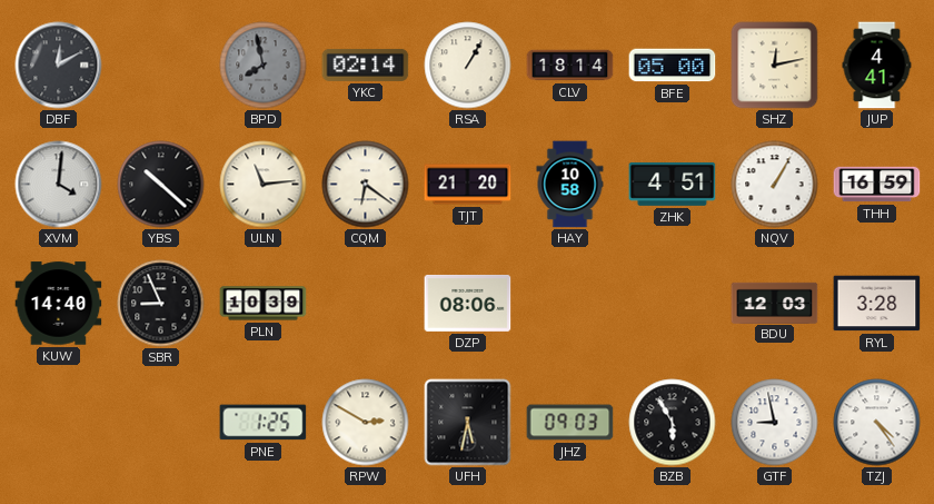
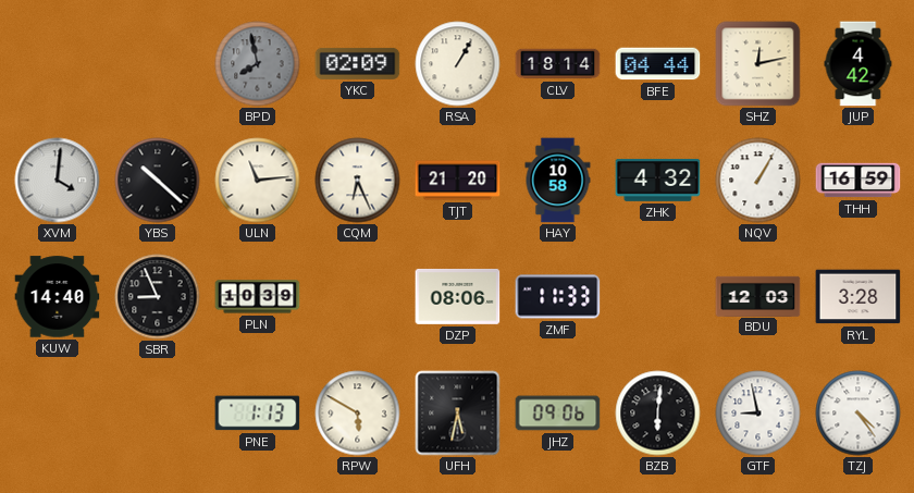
DBF: 12:10 -> none (59, 66)
YKC: 02:14 -> 02:09 (358, 63)
BFE: 05:00 -> 04:44 (658, 64)
JUP: 4:41 -> 4:42 (859, 64)
CQM: 6:21 -> 6:26 (358, 181)
ZHK: 4:51 -> 4:32 (658, 180)
ZMF: none -> 11:33 (558, 297)
PNE: 1:25 -> 1:13 (258, 414)
RPW: 2:50 -> 5:50 (358, 414)
JHZ: 09:03 -> 09:06 (558, 414)
BZB: 5:55 -> 6:01 (658, 414)
